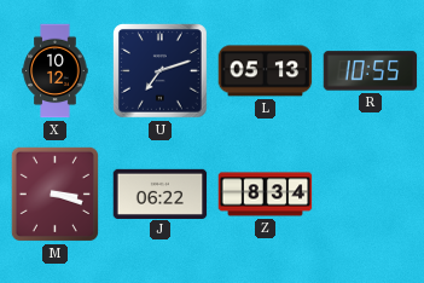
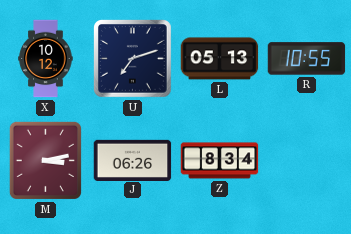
M: 3:18 -> 3:13 (45, 160)
J: 06:22 -> 06:26 (133, 160)
